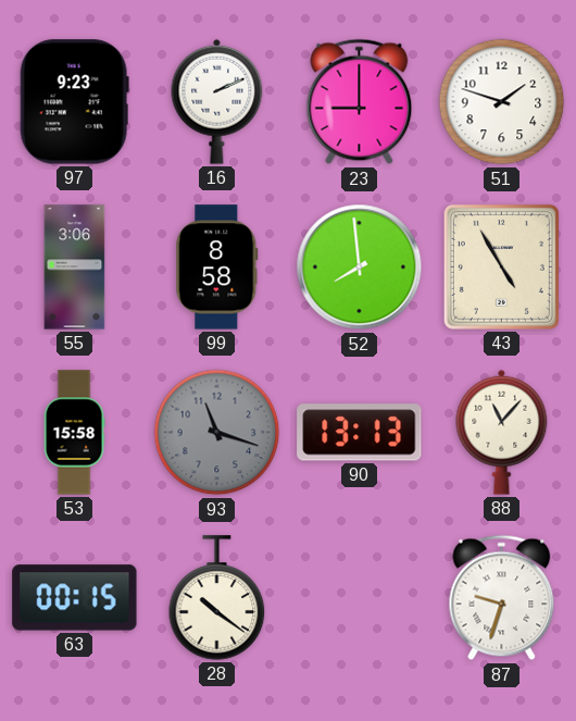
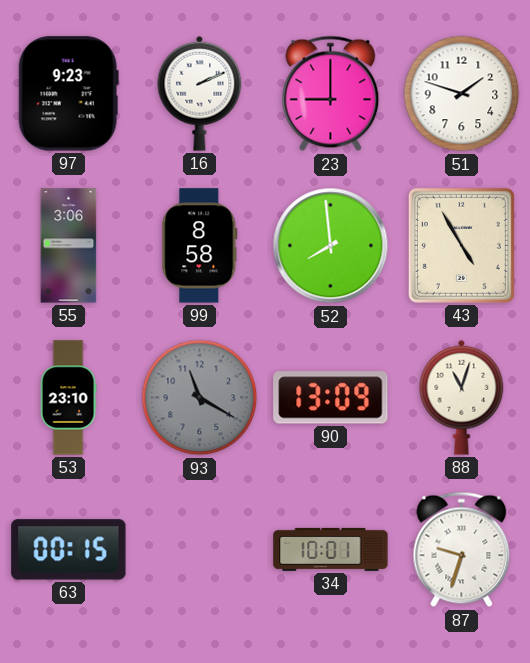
53: 15:58 -> 23:10 (68, 398)
93: 11:18 -> 11:20 (200, 398)
90: 13:13 -> 13:09 (331, 398)
88: 11:07 -> 11:03 (462, 397)
28: 10:21 -> none (217, 598)
34: none -> 10:01 (331, 549)
